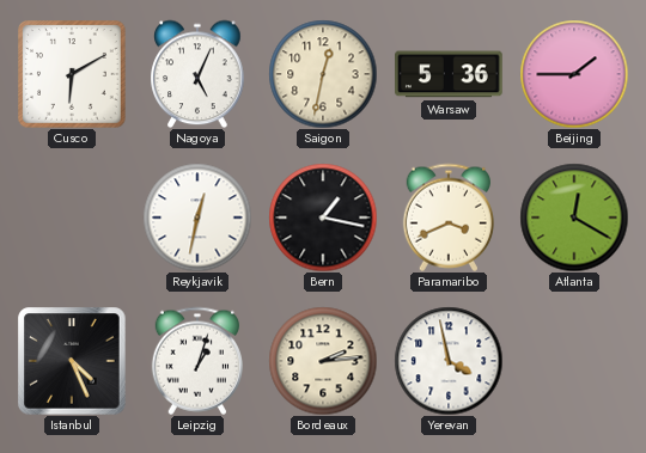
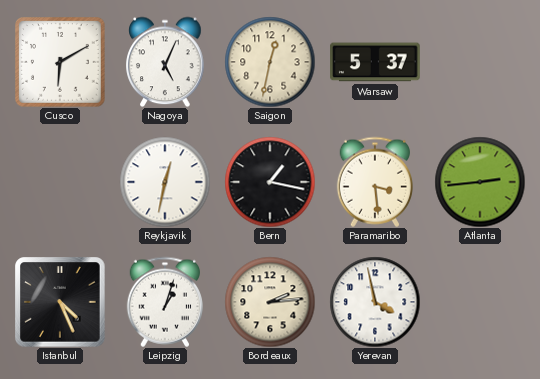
Warsaw: 5:36 -> 5:37 (375, 62)
Beijing: 1:45 -> none (574, 74)
Paramaribo: 3:41 -> 3:29 (374, 182)
Atlanta: 12:20 -> 2:44 (480, 182)
